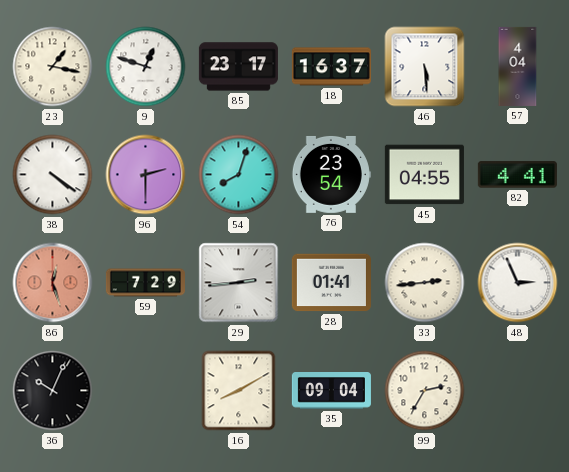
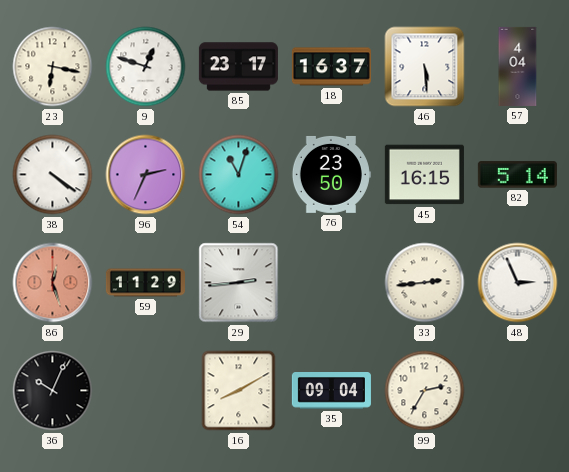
23: 1:17 -> 6:17 (53, 67)
96: 2:30 -> 2:34 (146, 175)
54: 8:03 -> 11:03 (239, 175)
76: 23:54 -> 23:50 (331, 174)
45: 04:55 -> 16:15 (424, 175)
82: 4:41 -> 5:14 (517, 175)
59: 7:29 -> 11:29 (145, 283)
28: 01:41 -> none (331, 283)
